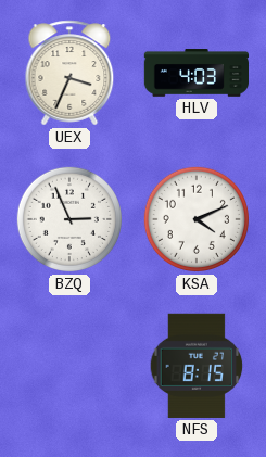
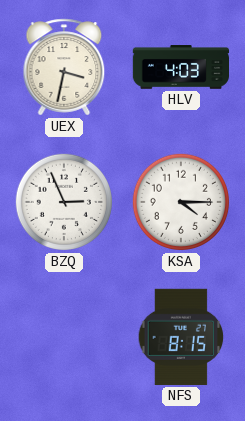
UEX: 3:34 -> 3:32 (64, 67)
KSA: 4:11 -> 4:15 (181, 202)
